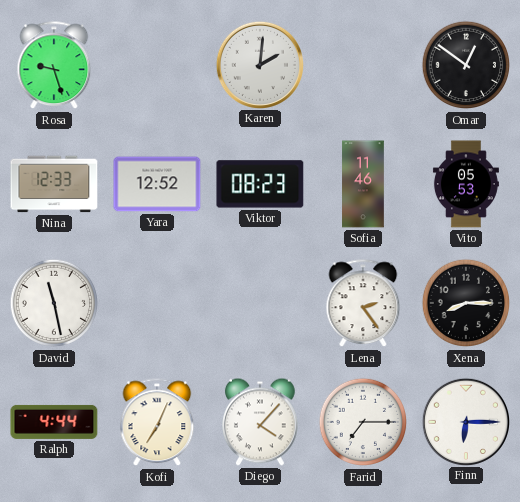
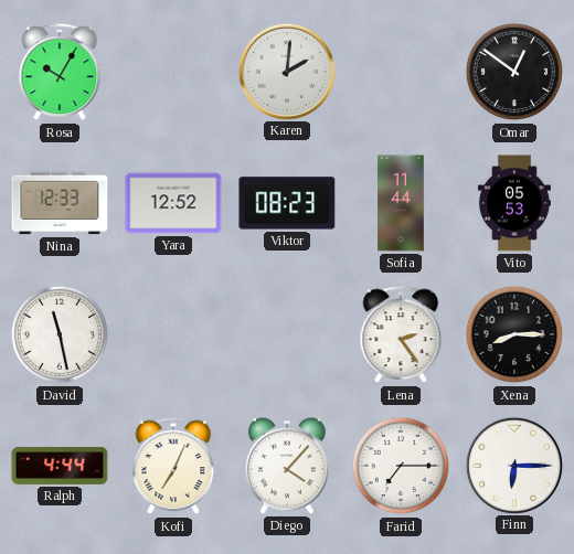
Rosa: 9:27 -> 10:05 (60, 73)
Sofia: 11:46 -> 11:44 (401, 203)
